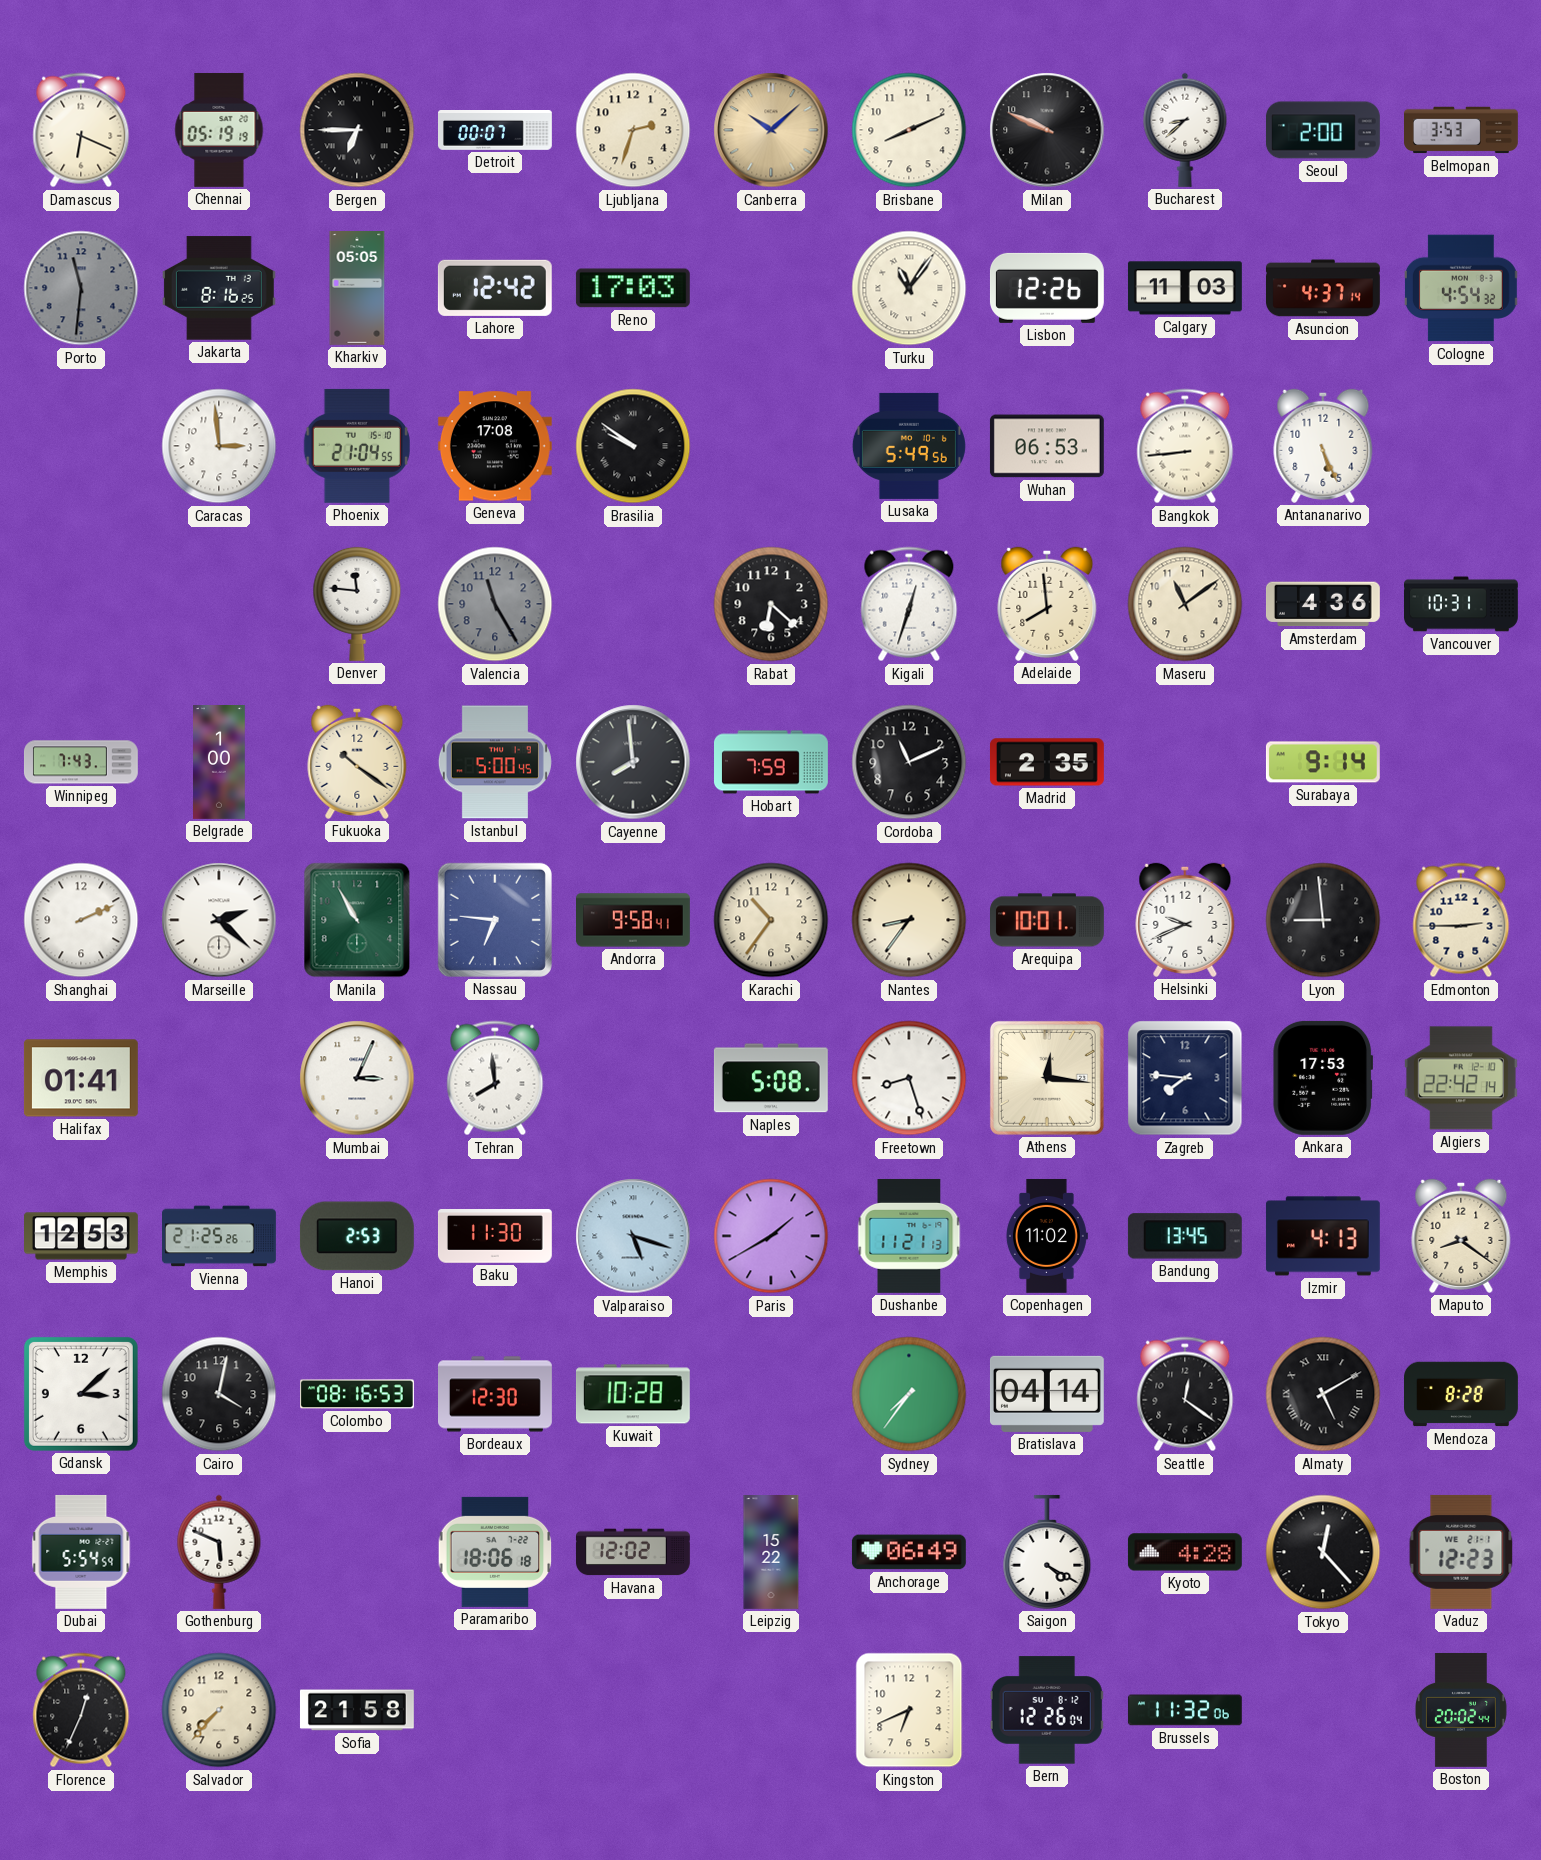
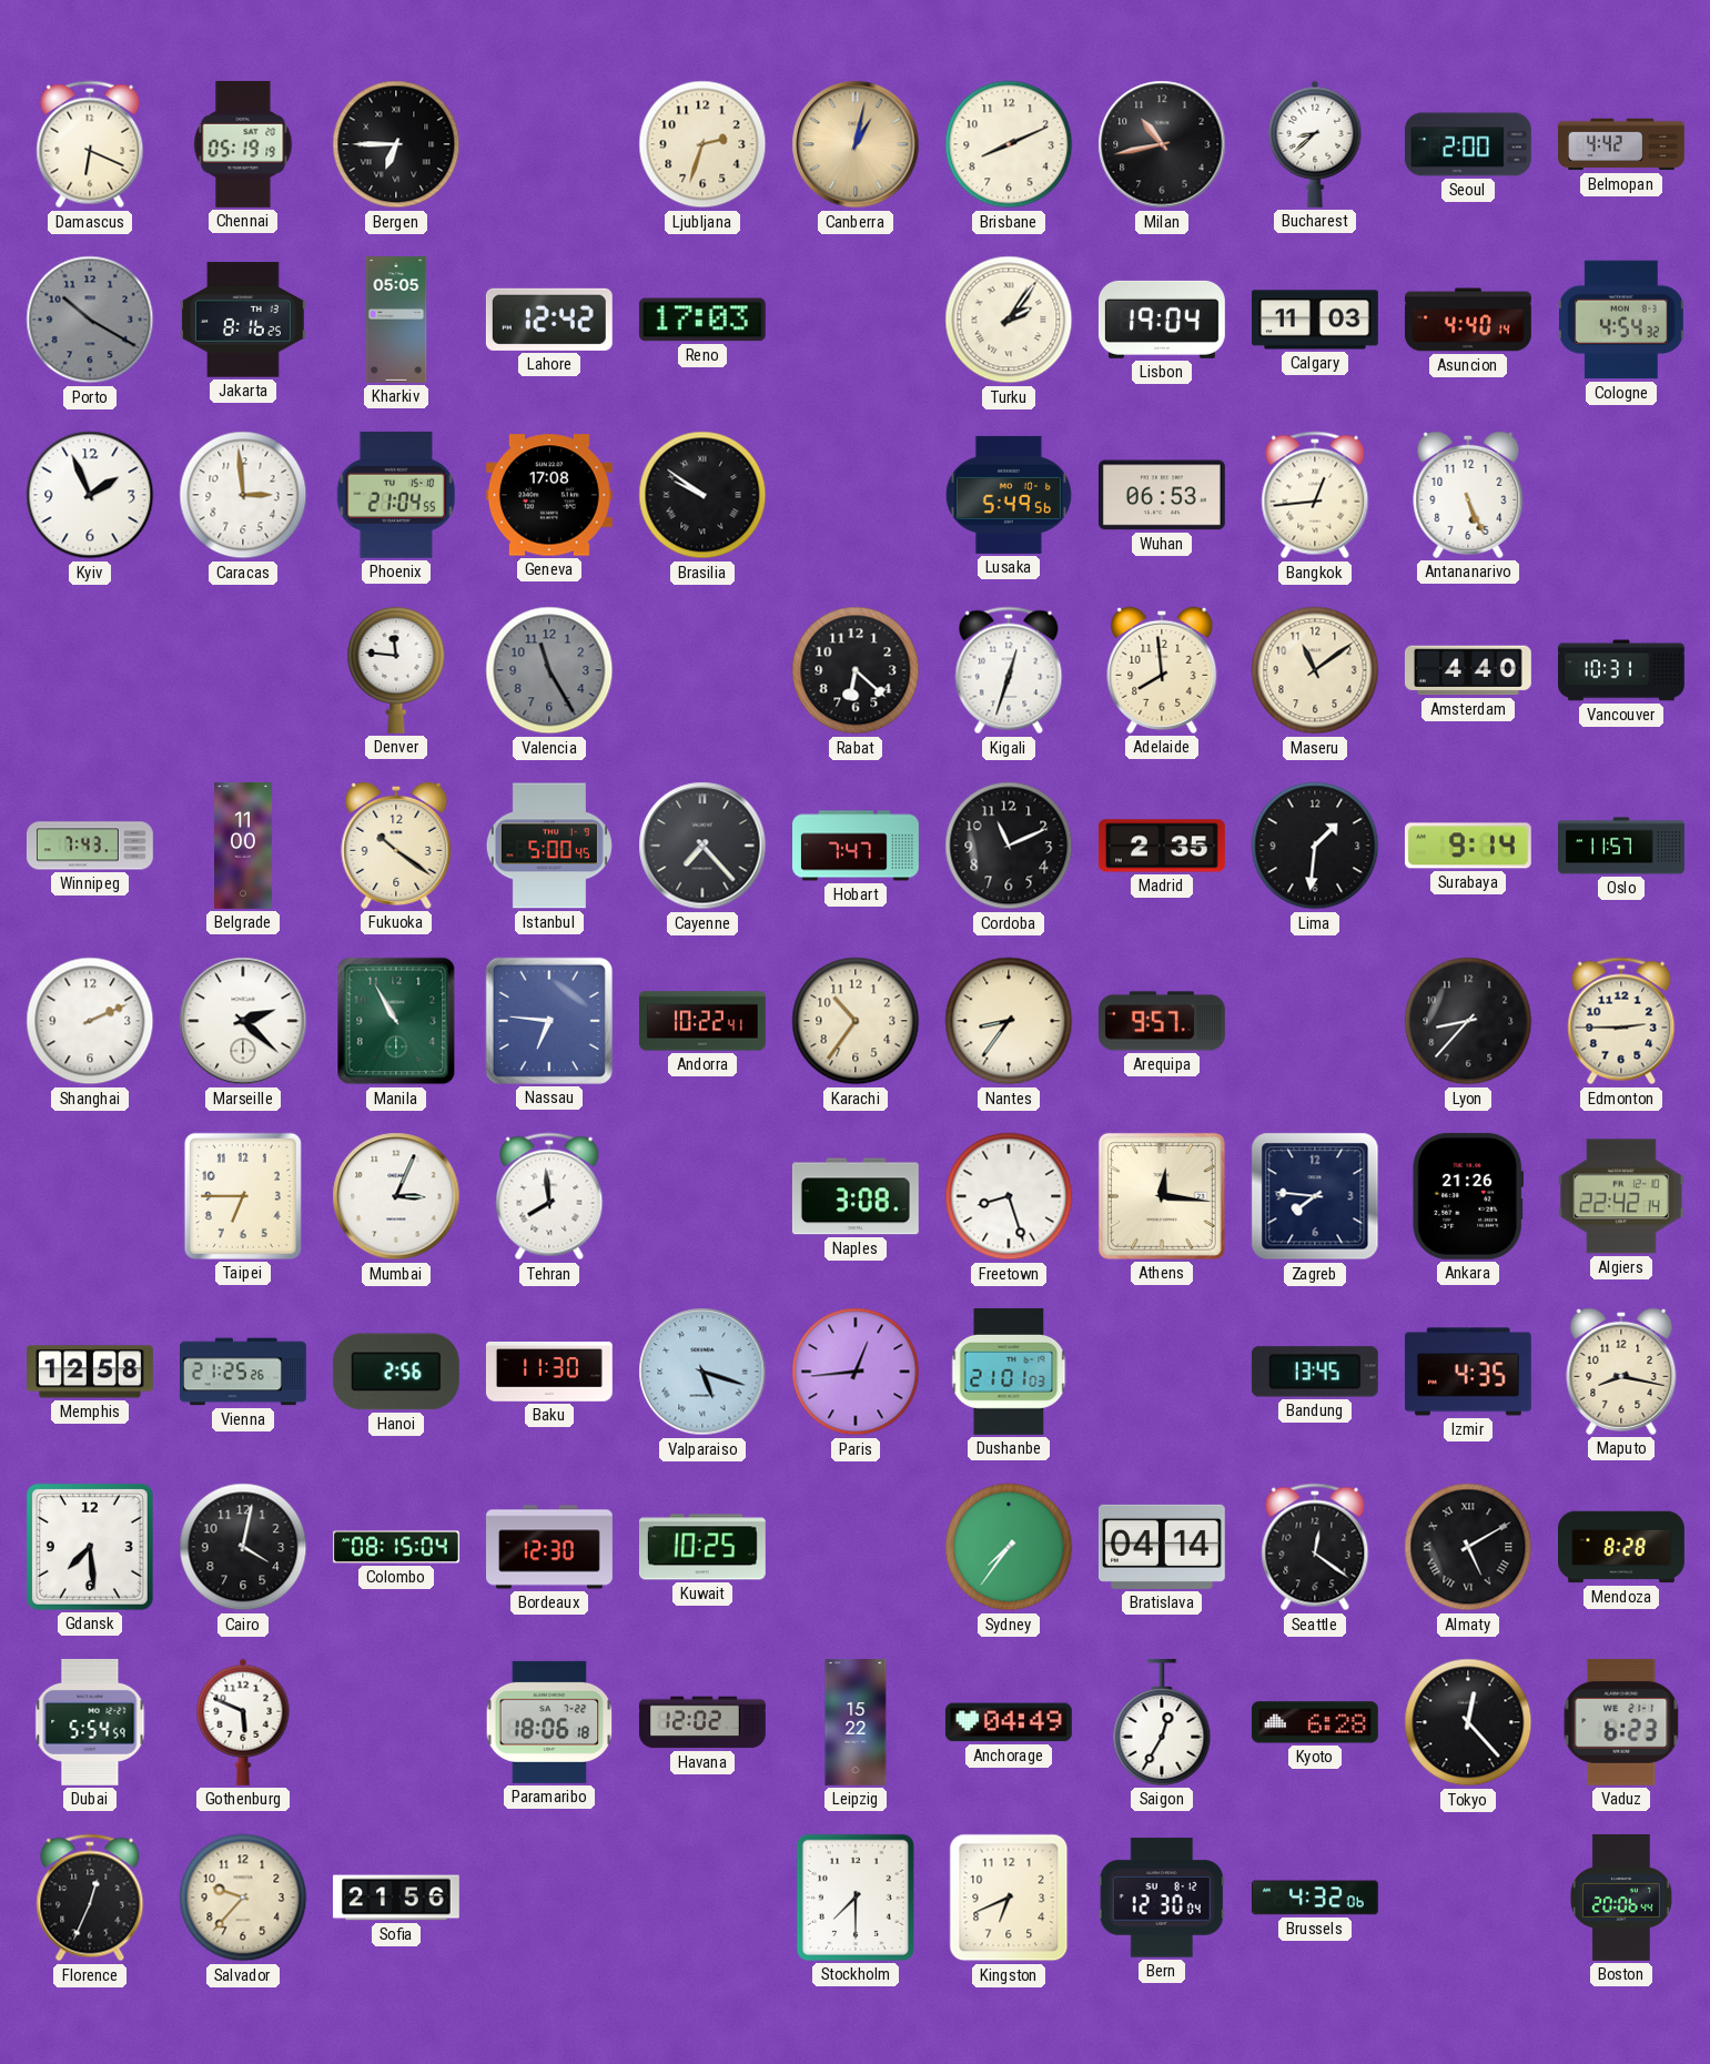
Detroit: 00:07 -> none (496, 131)
Canberra: 10:08 -> 1:02 (856, 144)
Milan: 9:49 -> 10:43 (1162, 144)
Belmopan: 3:53 -> 4:42 (1622, 144)
Porto: 11:31 -> 10:20 (90, 320)
Turku: 11:06 -> 2:06 (1009, 320)
Lisbon: 12:26 -> 19:04 (1162, 320)
Asuncion: 4:37 -> 4:40 (1468, 320)
Kyiv: none -> 1:56 (90, 495)
Bangkok: 8:44 -> 12:44 (1315, 495)
Amsterdam: 4:36 -> 4:40 (1468, 670)
Belgrade: 1:00 -> 11:00 (244, 847)
Cayenne: 7:59 -> 7:23 (702, 846)
Hobart: 7:59 -> 7:47 (857, 846)
Lima: none -> 1:31 (1315, 846)
Oslo: none -> 11:57 (1622, 846)
Andorra: 9:58 -> 10:22 (704, 1021)
Arequipa: 10:01 -> 9:57 (1163, 1021)
Helsinki: 9:41 -> none (1185, 920)
Lyon: 8:59 -> 8:37 (1468, 1021)
Halifax: 01:41 -> none (81, 1078)
Taipei: none -> 6:45 (243, 1196)
Naples: 5:08 -> 3:08 (856, 1196)
Ankara: 17:53 -> 21:26 (1467, 1196)
Memphis: 12:53 -> 12:58 (91, 1372)
Hanoi: 2:53 -> 2:56 (396, 1372)
Paris: 1:40 -> 12:44 (856, 1372)
Dushanbe: 11:21 -> 21:01 (1009, 1372)
Copenhagen: 11:02 -> none (1046, 1236)
Izmir: 4:13 -> 4:35 (1468, 1372)
Maputo: 8:21 -> 8:17 (1621, 1372)
Gdansk: 3:08 -> 7:29 (90, 1547)
Colombo: 08:16 -> 08:15 (397, 1547)
Kuwait: 10:28 -> 10:25 (702, 1547)
Anchorage: 06:49 -> 04:49 (1009, 1722)
Saigon: 4:20 -> 12:35 (1162, 1722)
Kyoto: 4:28 -> 6:28 (1315, 1722)
Vaduz: 12:23 -> 6:23 (1621, 1722)
Salvador: 7:37 -> 9:37 (243, 1898)
Sofia: 21:58 -> 21:56 (396, 1898)
Stockholm: none -> 7:30 (856, 1898)
Bern: 12:26 -> 12:30 (1162, 1898)
Brussels: 11:32 -> 4:32 (1315, 1898)
Boston: 20:02 -> 20:06 (1621, 1898)
